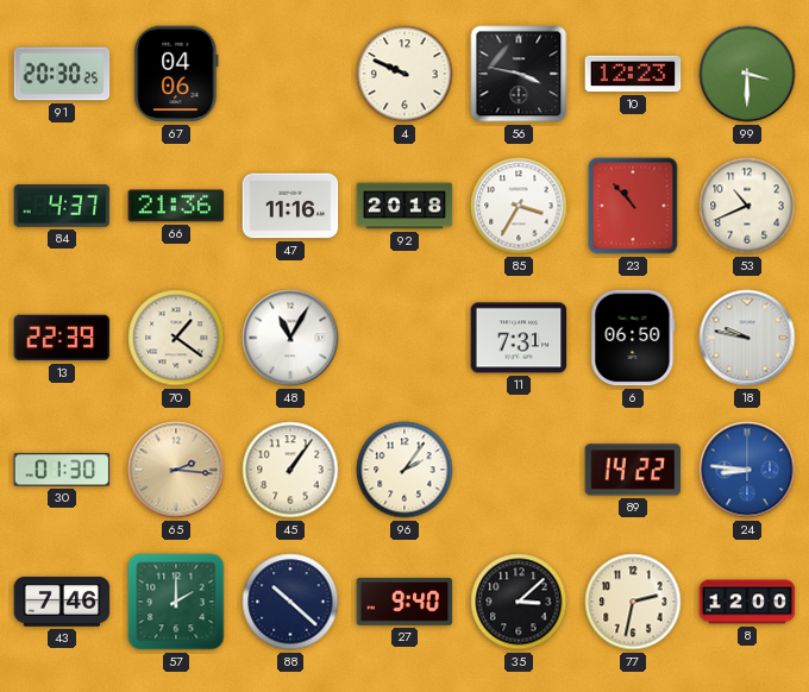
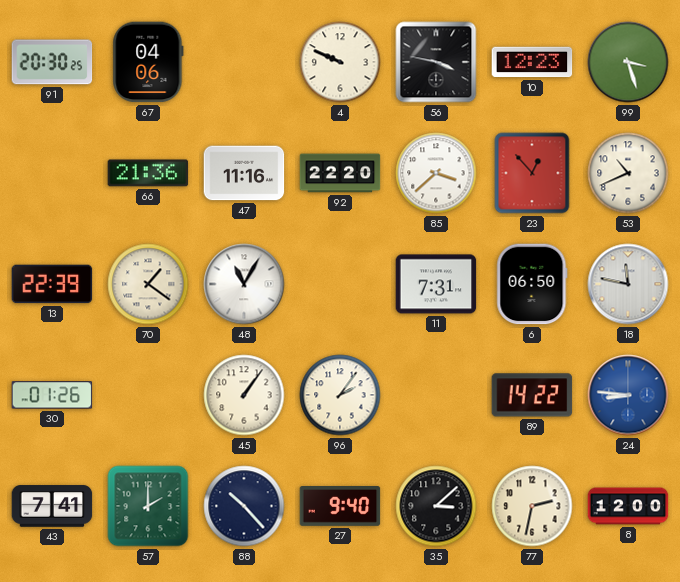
99: 3:30 -> 3:27 (628, 62)
84: 4:37 -> none (62, 206)
92: 20:18 -> 22:20 (340, 173)
85: 3:35 -> 3:38 (436, 173)
23: 10:53 -> 12:53 (532, 173)
18: 9:47 -> 11:47 (628, 284)
30: 01:30 -> 01:26 (52, 395)
65: 2:16 -> none (176, 470)
43: 7:46 -> 7:41 (52, 506)
88: 10:22 -> 10:23 (244, 506)
